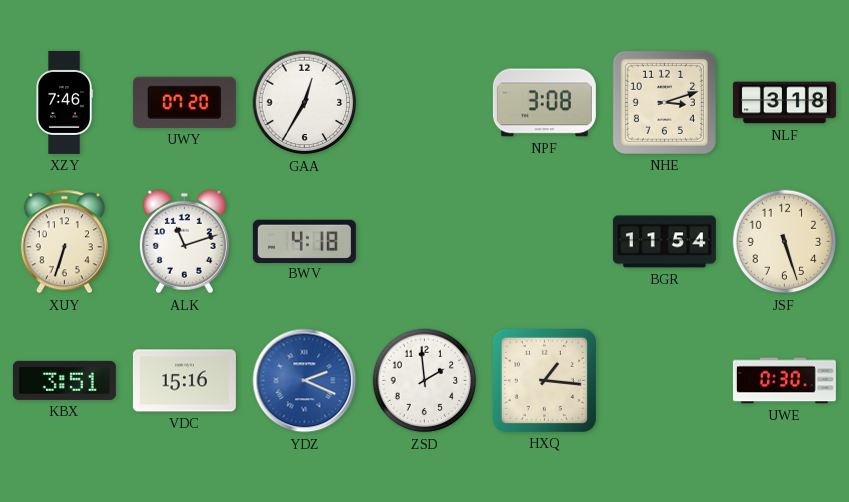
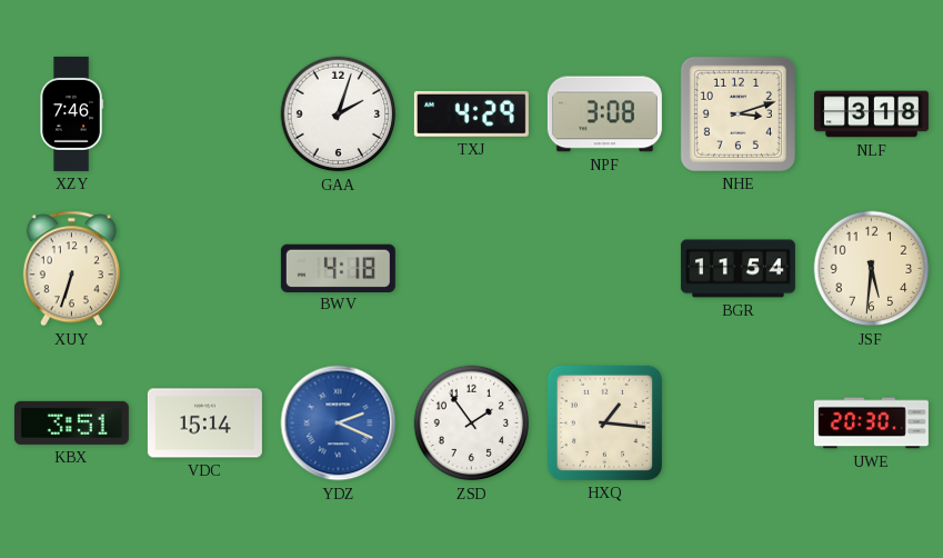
UWY: 07:20 -> none (184, 102)
GAA: 12:35 -> 2:03 (339, 114)
TXJ: none -> 4:29 (471, 113)
ALK: 11:12 -> none (184, 242)
JSF: 5:27 -> 5:31 (872, 269)
VDC: 15:16 -> 15:14 (204, 424)
ZSD: 1:59 -> 1:54 (472, 424)
UWE: 0:30 -> 20:30 (871, 424)
